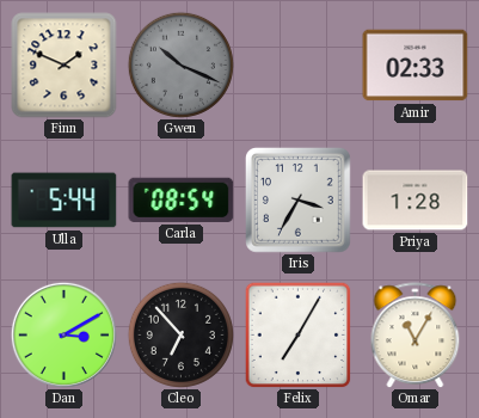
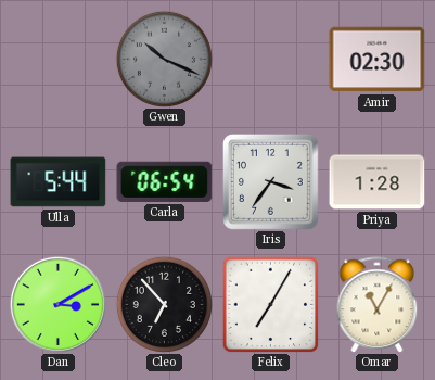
Finn: 1:49 -> none (65, 66)
Amir: 02:33 -> 02:30 (378, 60)
Carla: 08:54 -> 06:54 (165, 181)
Iris: 3:35 -> 3:36 (271, 182)
